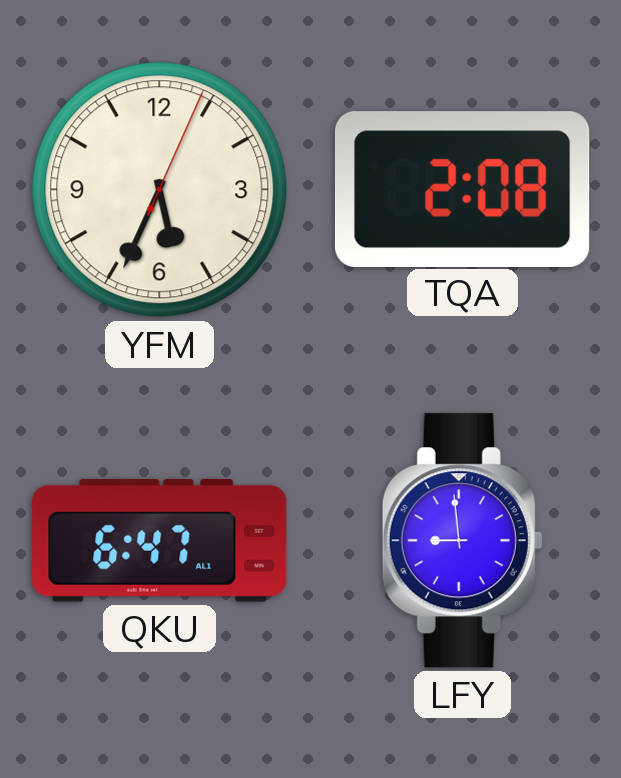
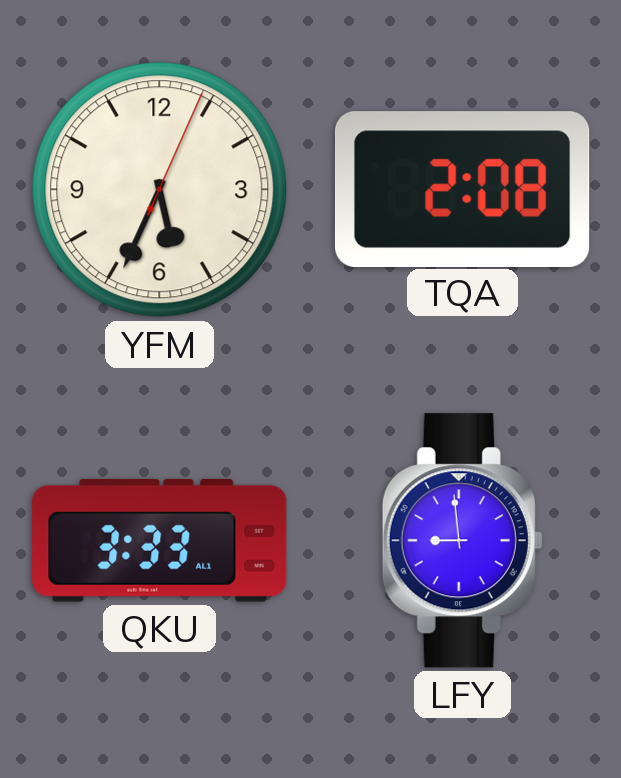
QKU: 6:47 -> 3:33 (160, 540)
